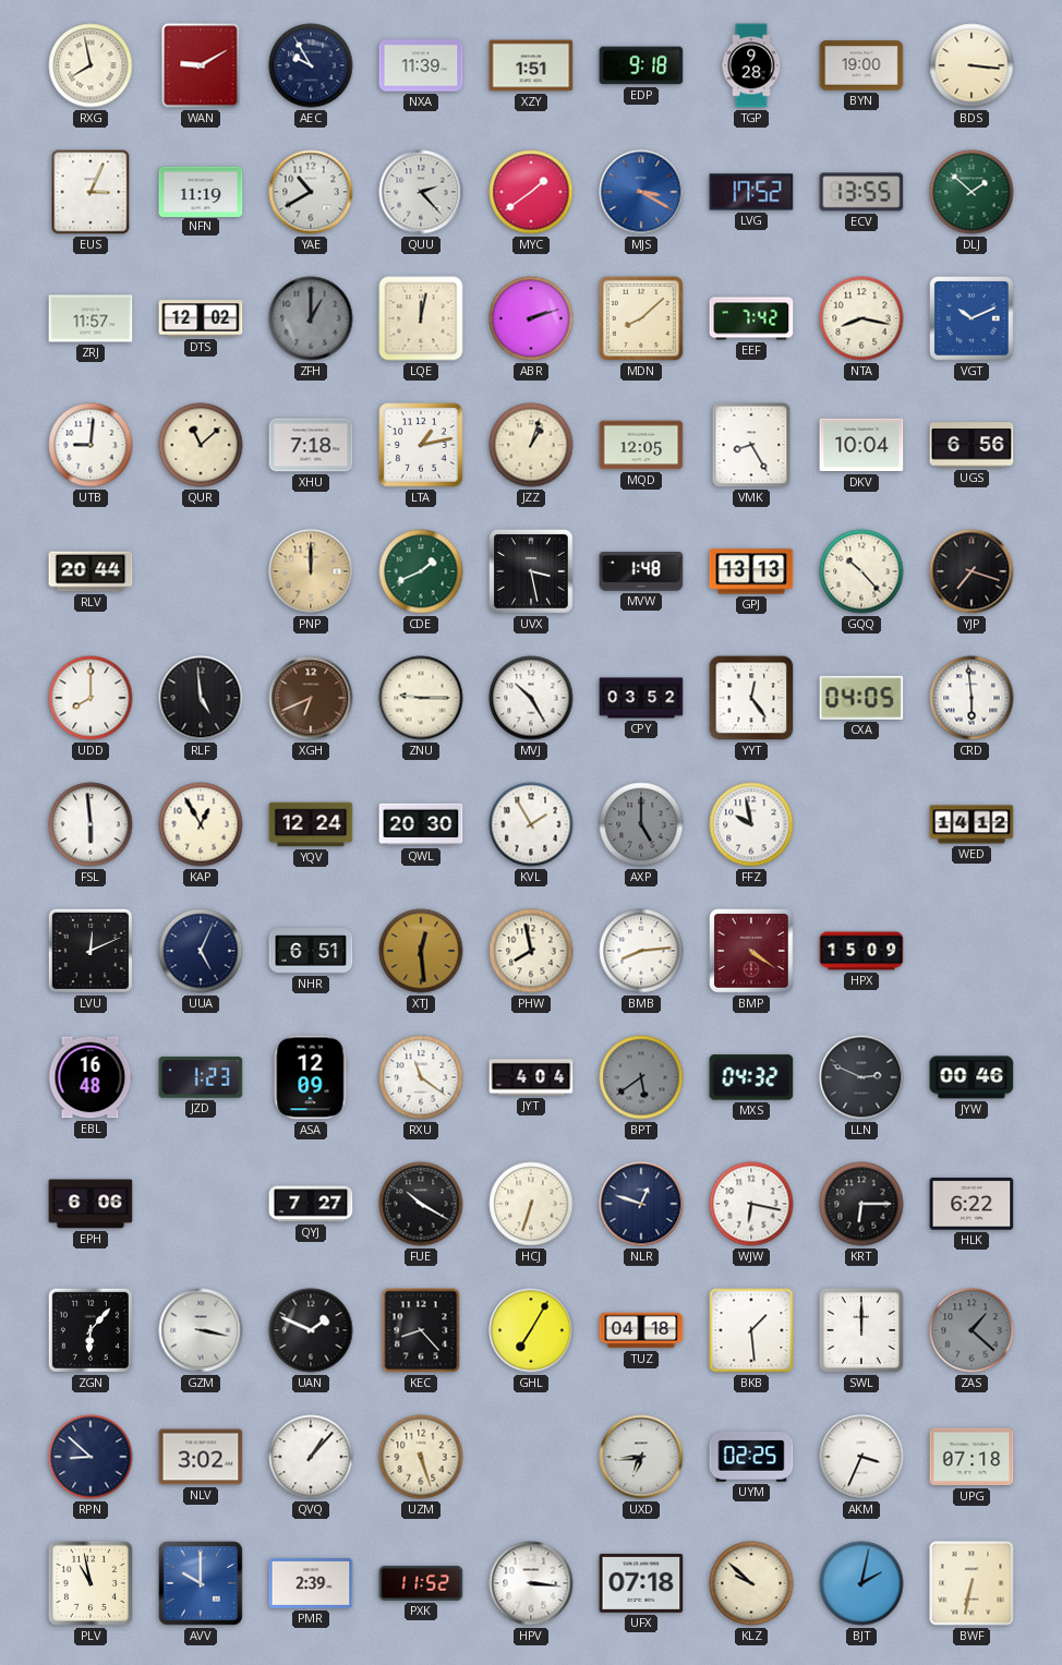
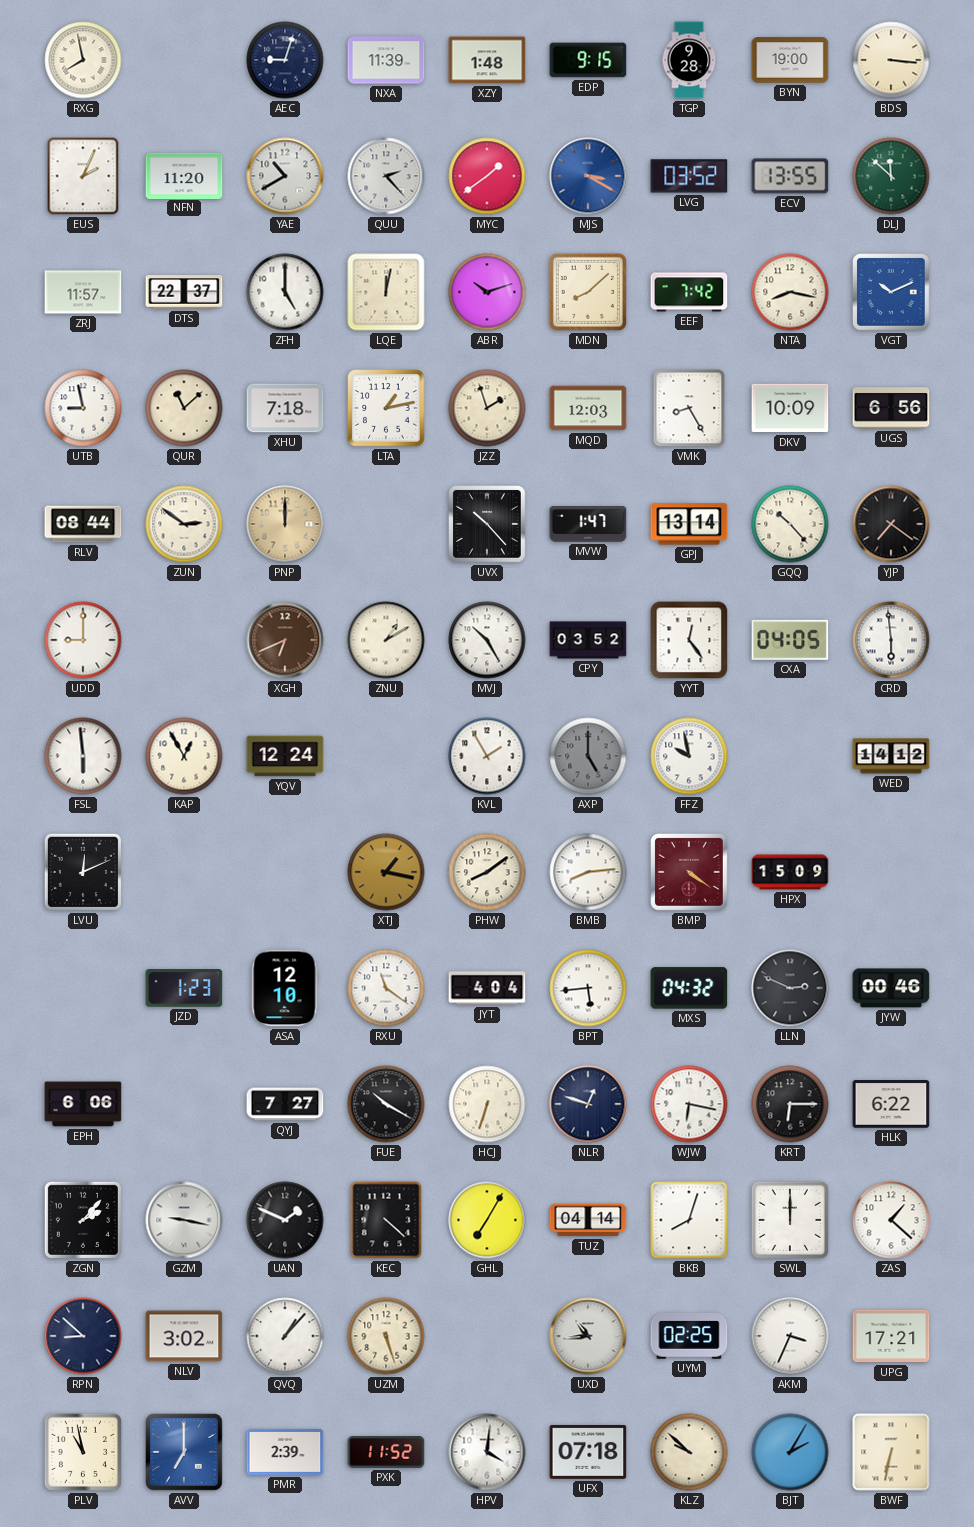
WAN: 9:10 -> none (201, 65)
AEC: 9:55 -> 9:03 (285, 60)
XZY: 1:51 -> 1:48 (487, 60)
EDP: 9:18 -> 9:15 (588, 60)
EUS: 3:04 -> 2:04 (83, 176)
NFN: 11:19 -> 11:20 (184, 175)
LVG: 17:52 -> 03:52 (689, 176)
DLJ: 1:52 -> 11:52 (891, 176)
DTS: 12:02 -> 22:37 (184, 292)
ZFH: 1:00 -> 5:00 (285, 292)
ZFH dial: grey -> white (285, 292)
ABR: 2:12 -> 10:12 (487, 292)
UTB: 9:01 -> 8:58 (83, 408)
JZZ: 1:03 -> 1:57 (487, 408)
MQD: 12:05 -> 12:03 (588, 408)
DKV: 10:04 -> 10:09 (790, 408)
RLV: 20:44 -> 08:44 (83, 524)
ZUN: none -> 2:51 (184, 524)
CDE: 1:41 -> none (421, 571)
UVX: 3:28 -> 10:23 (488, 525)
MVW: 1:48 -> 1:47 (588, 524)
GPJ: 13:13 -> 13:14 (689, 524)
YJP: 7:18 -> 7:21 (891, 524)
UDD: 8:00 -> 9:00 (83, 640)
RLF: 4:59 -> none (201, 698)
ZNU: 9:15 -> 1:10 (386, 640)
QWL: 20:30 -> none (421, 824)
UUA: 5:04 -> none (201, 951)
NHR: 6:51 -> none (311, 951)
XTJ: 12:29 -> 1:17 (386, 872)
PHW: 7:58 -> 8:09 (487, 872)
EBL: 16:48 -> none (90, 1077)
ASA: 12:09 -> 12:10 (285, 988)
BPT: 5:39 -> 5:44 (588, 988)
BPT dial: grey -> white (588, 988)
ZGN: 6:07 -> 2:07 (83, 1220)
GZM: 3:17 -> 9:17 (184, 1220)
KEC: 8:23 -> 4:22 (386, 1220)
TUZ: 04:18 -> 04:14 (588, 1220)
BKB: 1:29 -> 8:03 (689, 1220)
ZAS dial: grey -> white (891, 1220)
UXD: 6:44 -> 10:44 (588, 1336)
UPG: 07:18 -> 17:21 (891, 1336)
AVV: 10:00 -> 7:00 (185, 1453)
HPV: 3:16 -> 4:01 (487, 1452)
BJT: 2:02 -> 2:05 (790, 1452)
